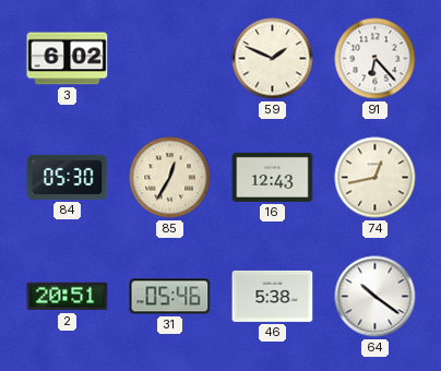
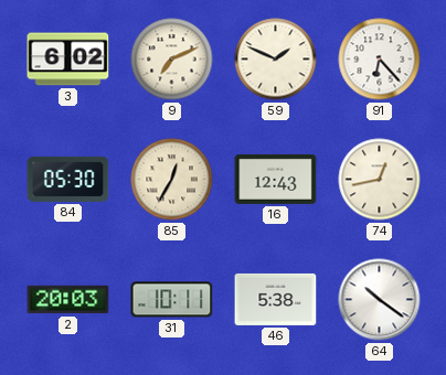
9: none -> 7:11 (172, 60)
2: 20:51 -> 20:03 (68, 300)
31: 05:46 -> 10:11 (172, 300)
